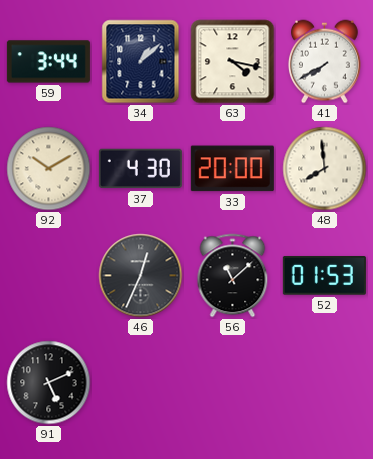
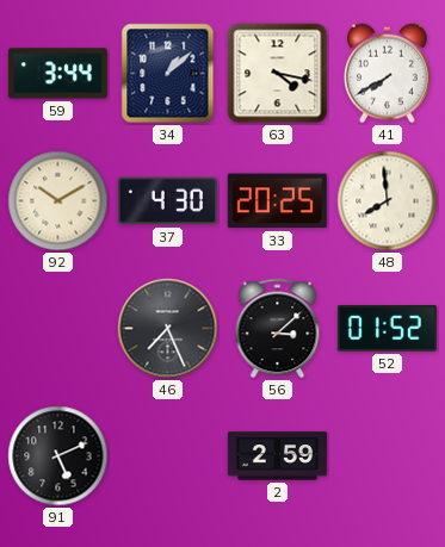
33: 20:00 -> 20:25 (277, 201)
46: 12:34 -> 7:26 (168, 329)
56: 11:08 -> 3:08 (278, 329)
52: 01:53 -> 01:52 (387, 329)
2: none -> 2:59 (277, 456)
